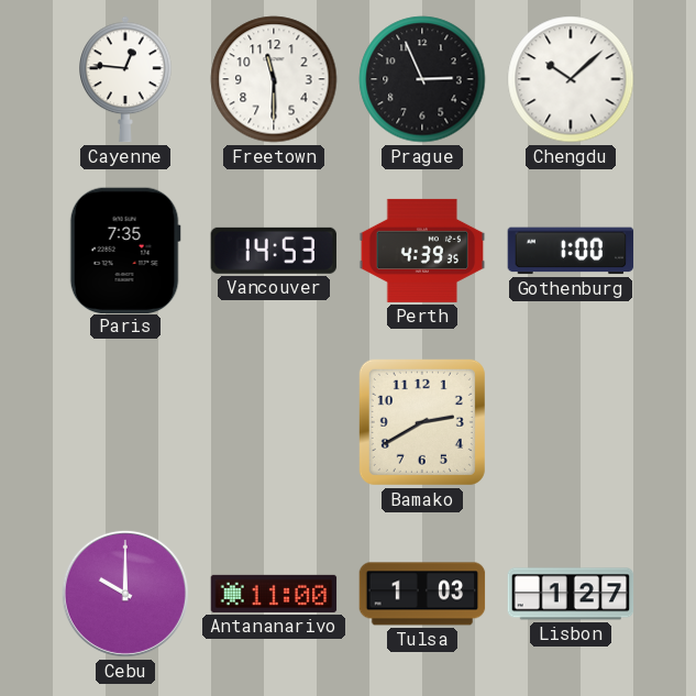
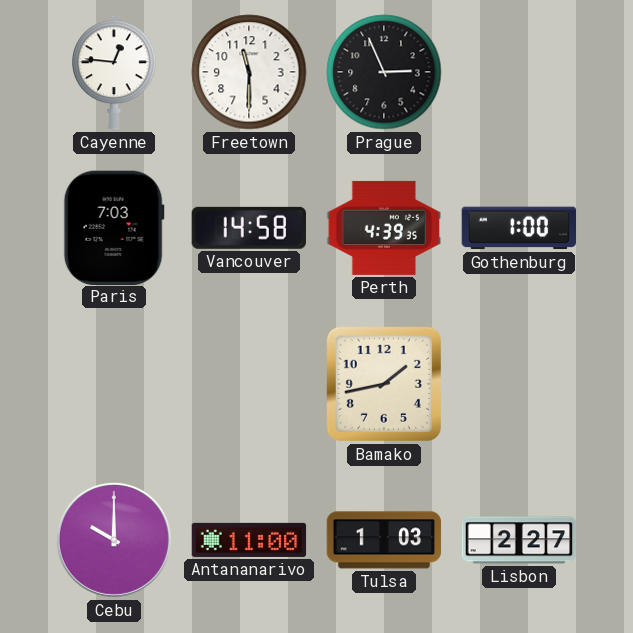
Chengdu: 10:08 -> none (571, 79)
Paris: 7:35 -> 7:03 (114, 227)
Vancouver: 14:53 -> 14:58 (249, 228)
Bamako: 2:40 -> 1:43 (384, 384)
Lisbon: 1:27 -> 2:27 (519, 540)
